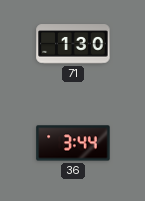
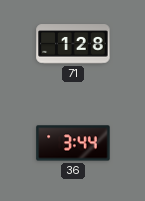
71: 1:30 -> 1:28 (73, 44)
